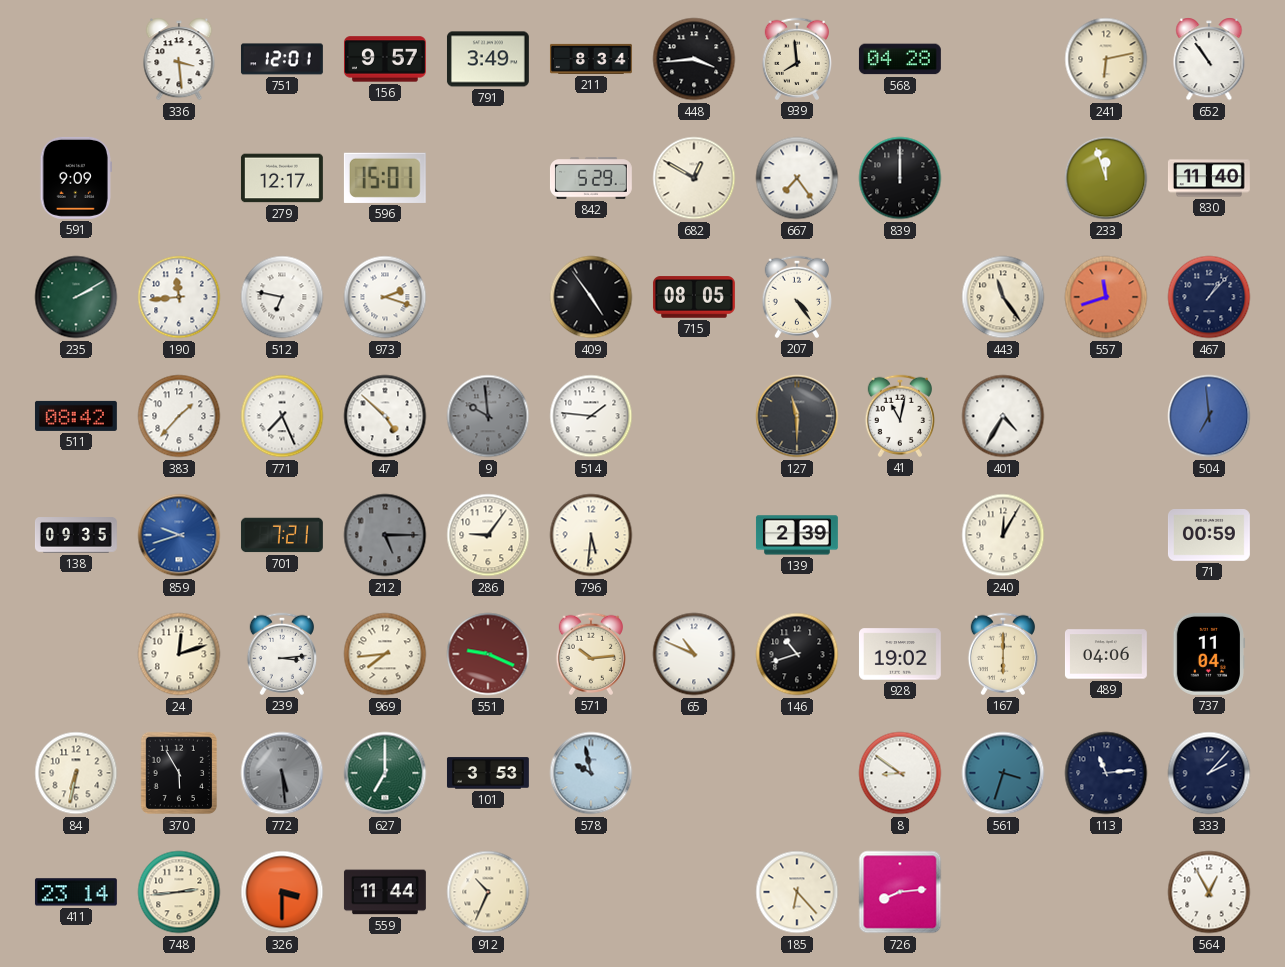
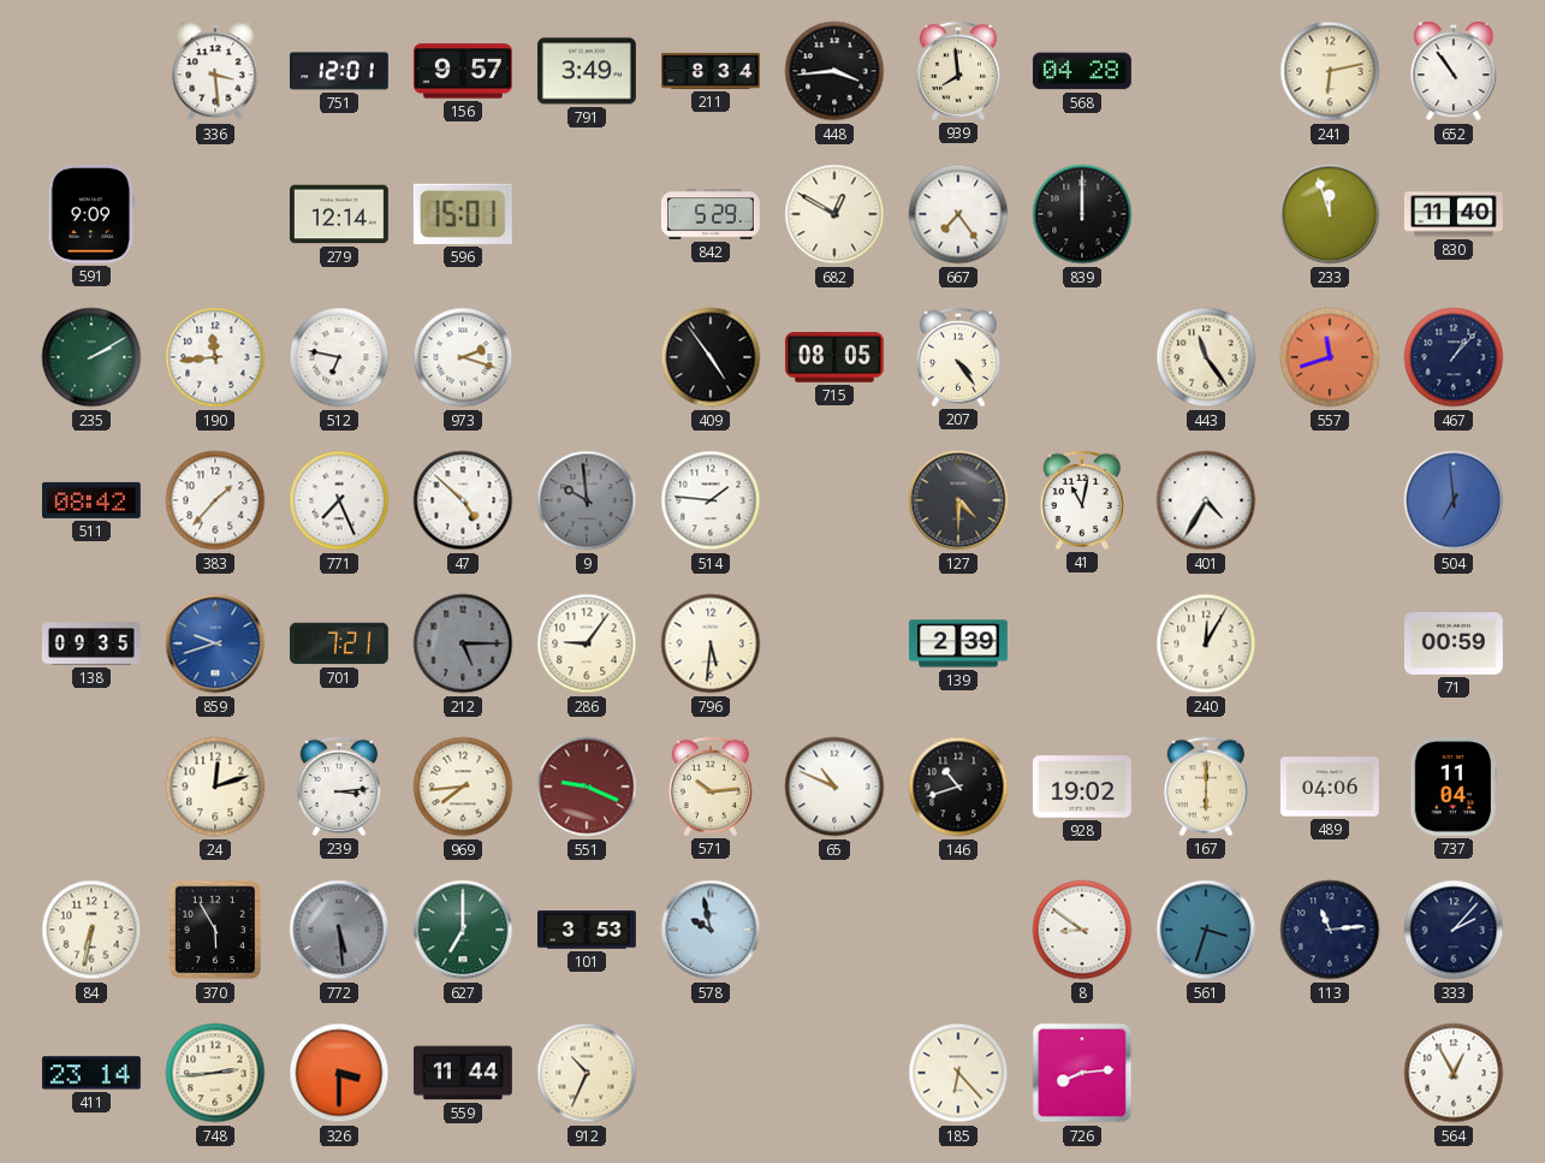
279: 12:17 -> 12:14 (339, 214)
127: 11:30 -> 4:30 (958, 500)
